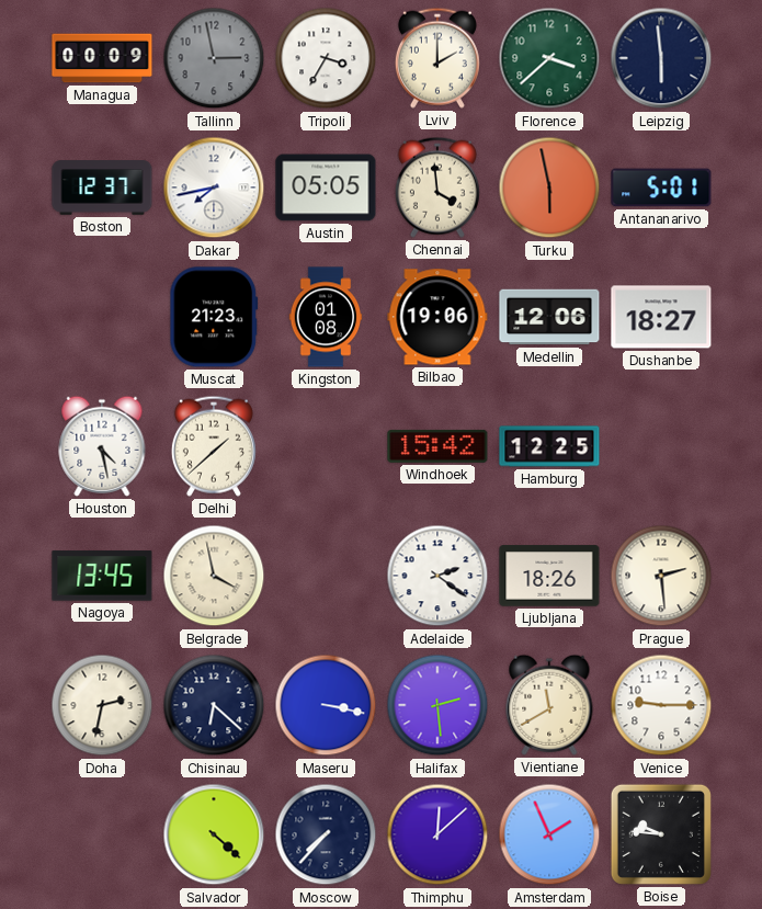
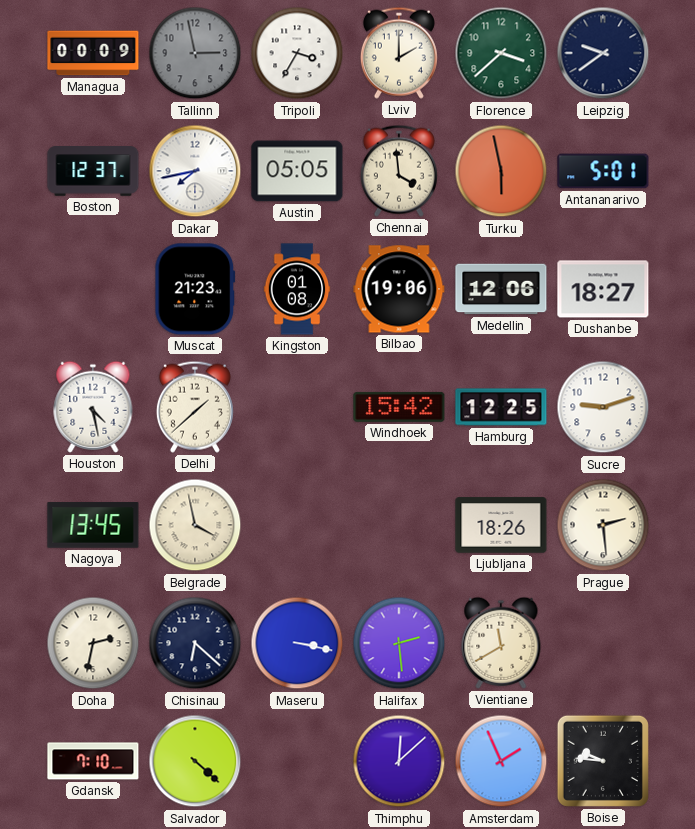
Leipzig: 5:59 -> 9:39 (603, 53)
Sucre: none -> 9:12 (603, 407)
Adelaide: 2:21 -> none (437, 576)
Venice: 9:15 -> none (661, 705)
Gdansk: none -> 7:10 (93, 761)
Moscow: 7:37 -> none (326, 834)
